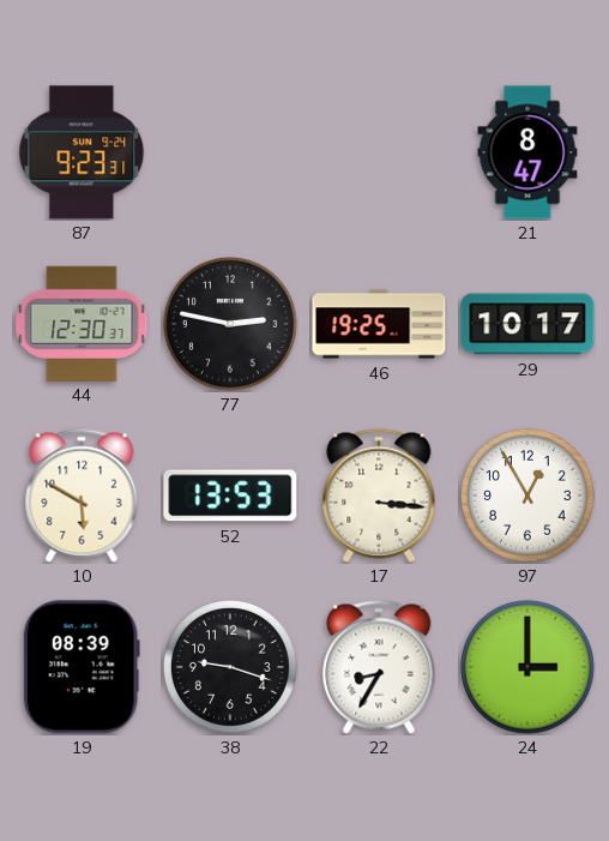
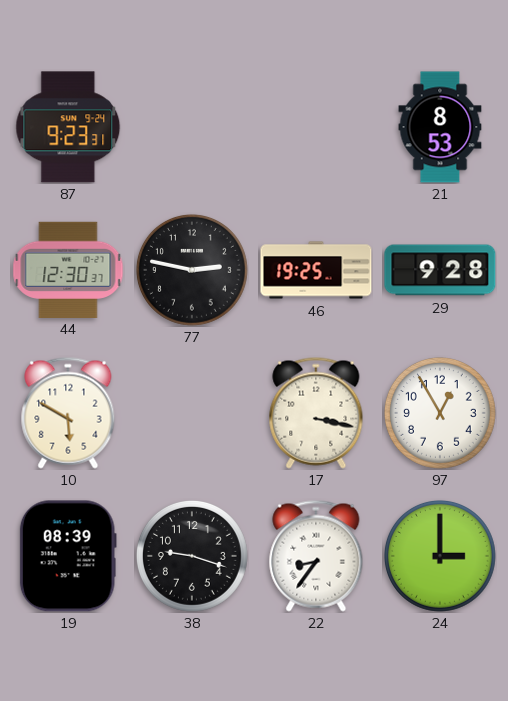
21: 8:47 -> 8:53 (440, 127)
29: 10:17 -> 9:28 (440, 270)
52: 13:53 -> none (230, 495)
17: 3:16 -> 3:17 (316, 413)
22: 8:35 -> 8:36 (316, 556)
